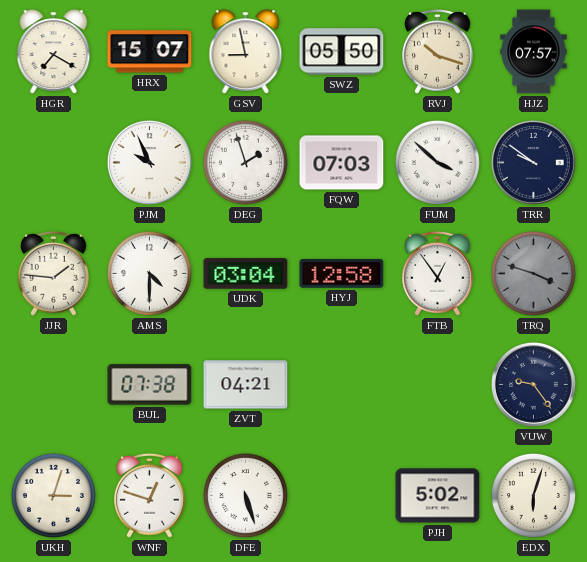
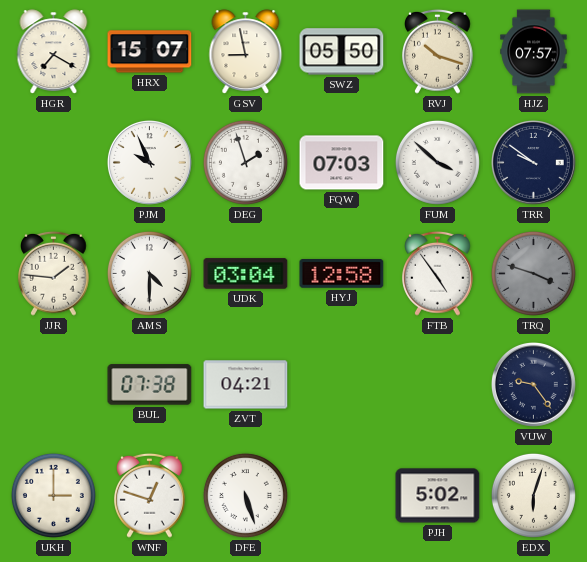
FTB: 12:54 -> 4:54 (438, 273)
UKH: 3:03 -> 3:00 (53, 495)
